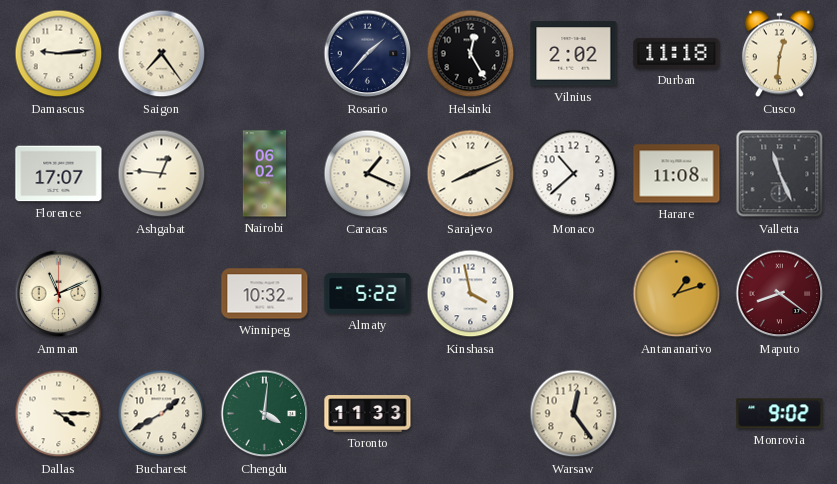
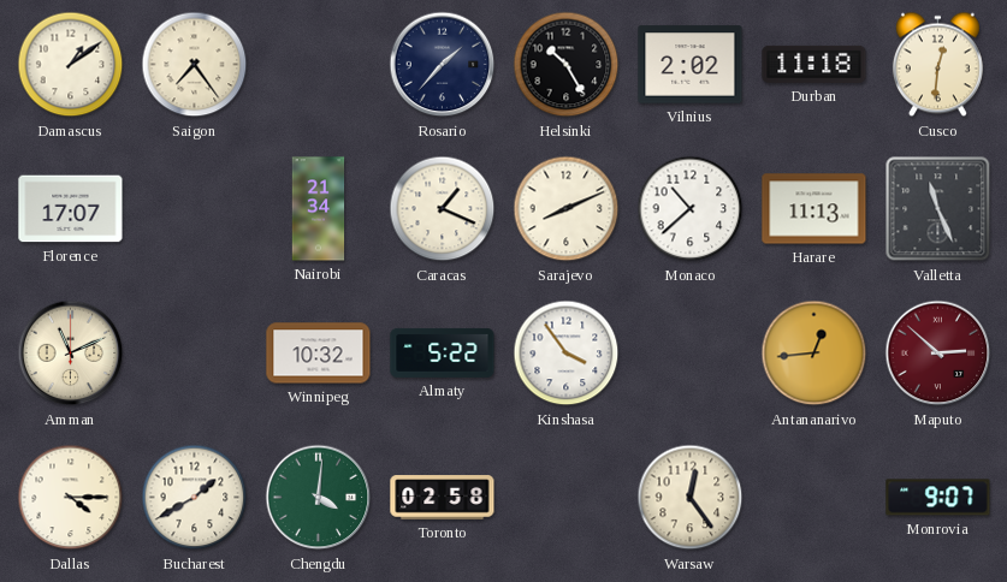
Damascus: 9:14 -> 1:09 (71, 65)
Helsinki: 12:25 -> 10:25 (567, 65)
Ashgabat: 12:46 -> none (162, 174)
Nairobi: 06:02 -> 21:34 (319, 209)
Harare: 11:08 -> 11:13 (815, 209)
Kinshasa: 3:58 -> 3:54 (567, 354)
Antananarivo: 1:12 -> 12:44 (815, 354)
Maputo: 8:21 -> 2:52 (938, 354)
Toronto: 11:33 -> 02:58 (443, 498)
Monrovia: 9:02 -> 9:07 (938, 498)
